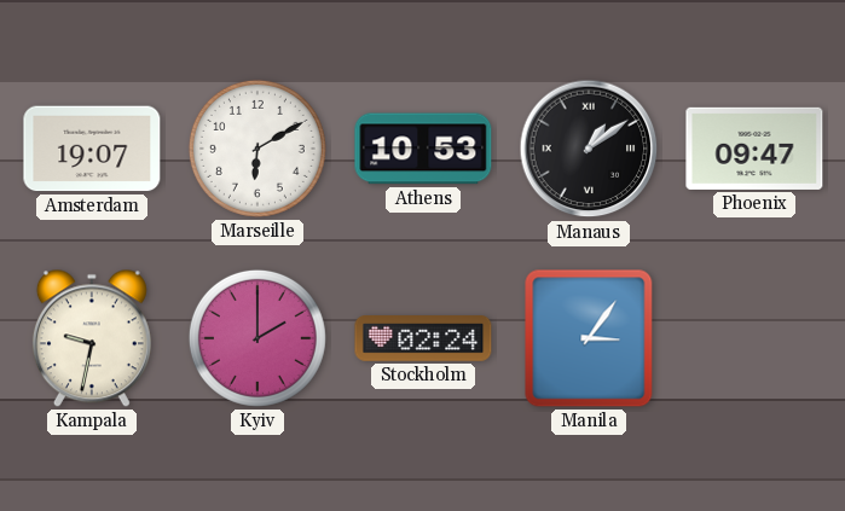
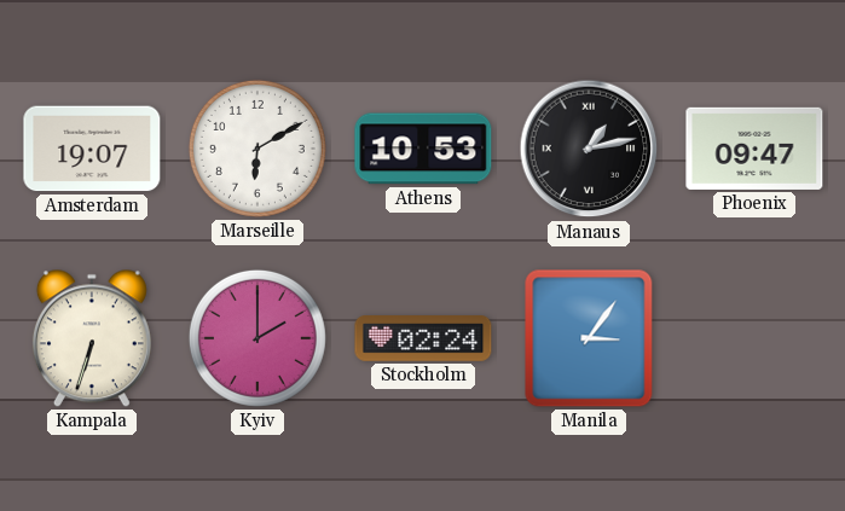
Manaus: 1:09 -> 1:13 (589, 149)
Kampala: 9:32 -> 6:33 (92, 338)
